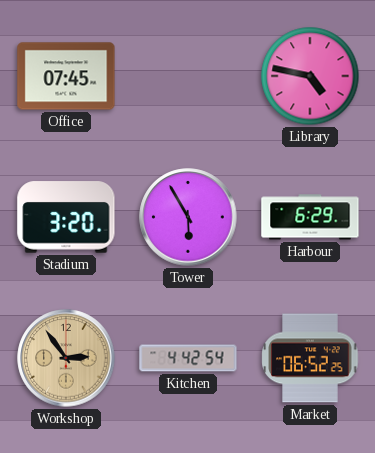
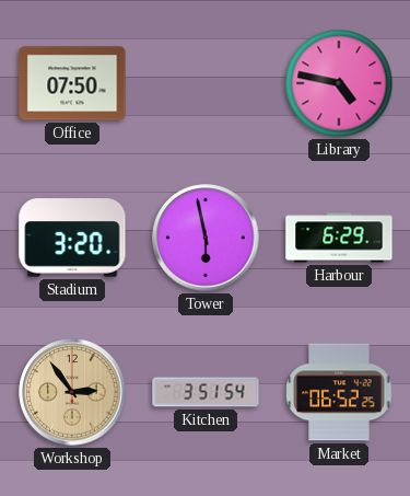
Office: 07:45 -> 07:50 (72, 83)
Tower: 5:55 -> 5:58 (206, 238)
Kitchen: 4:42 -> 3:51 (206, 392)
